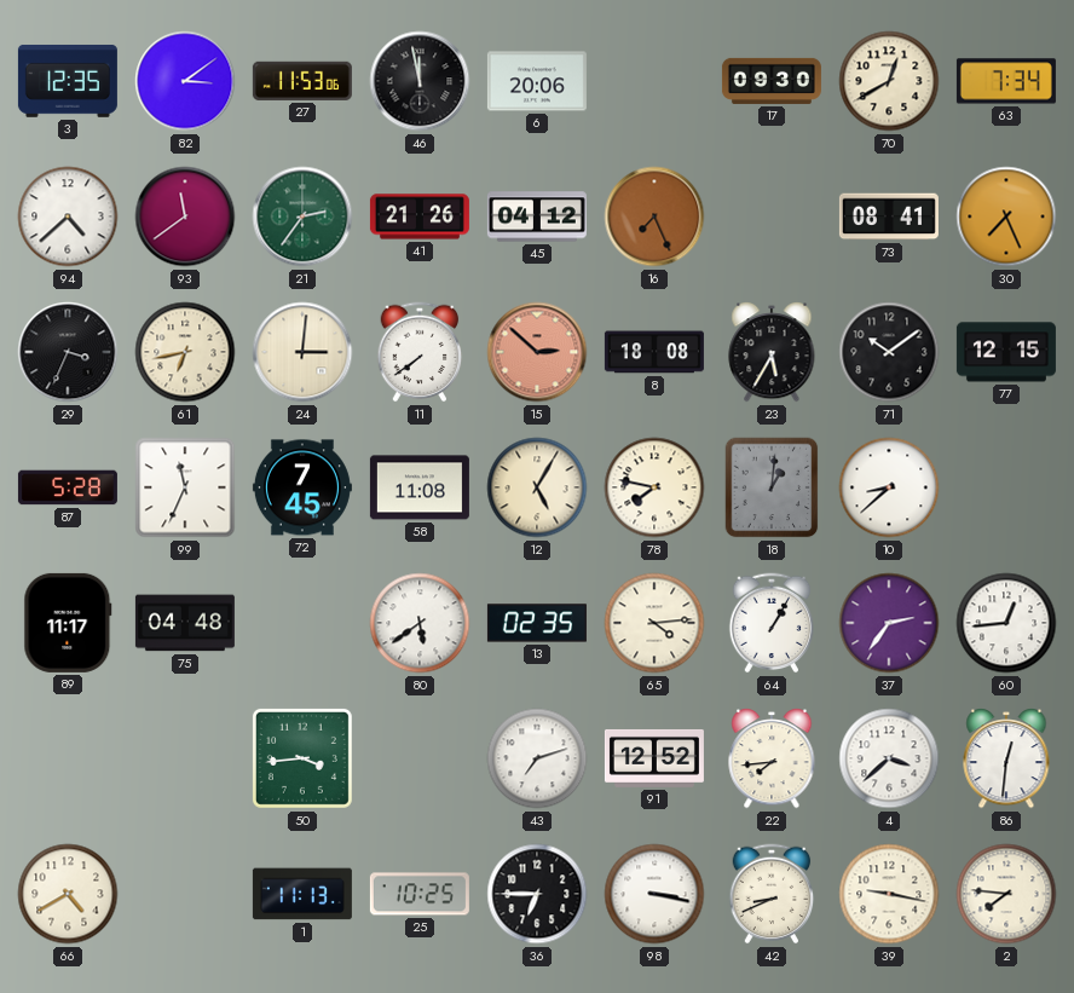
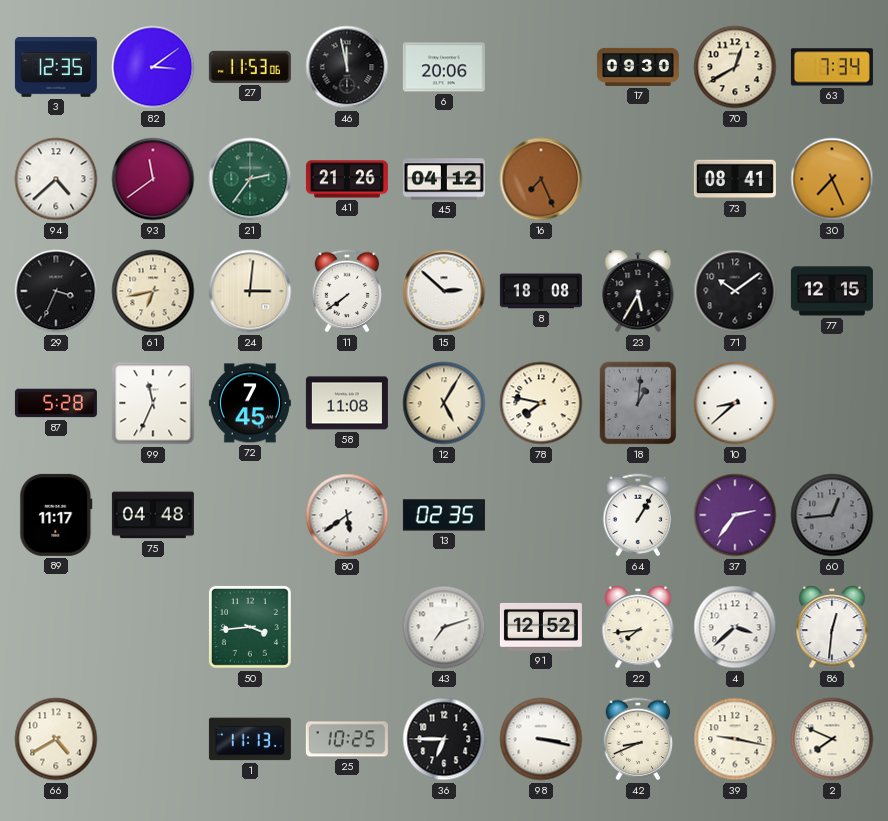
15 dial: salmon -> white (444, 291)
65: 4:14 -> none (654, 623)
60 dial: white -> grey (832, 515)
2: 7:46 -> 7:49 (832, 739)
